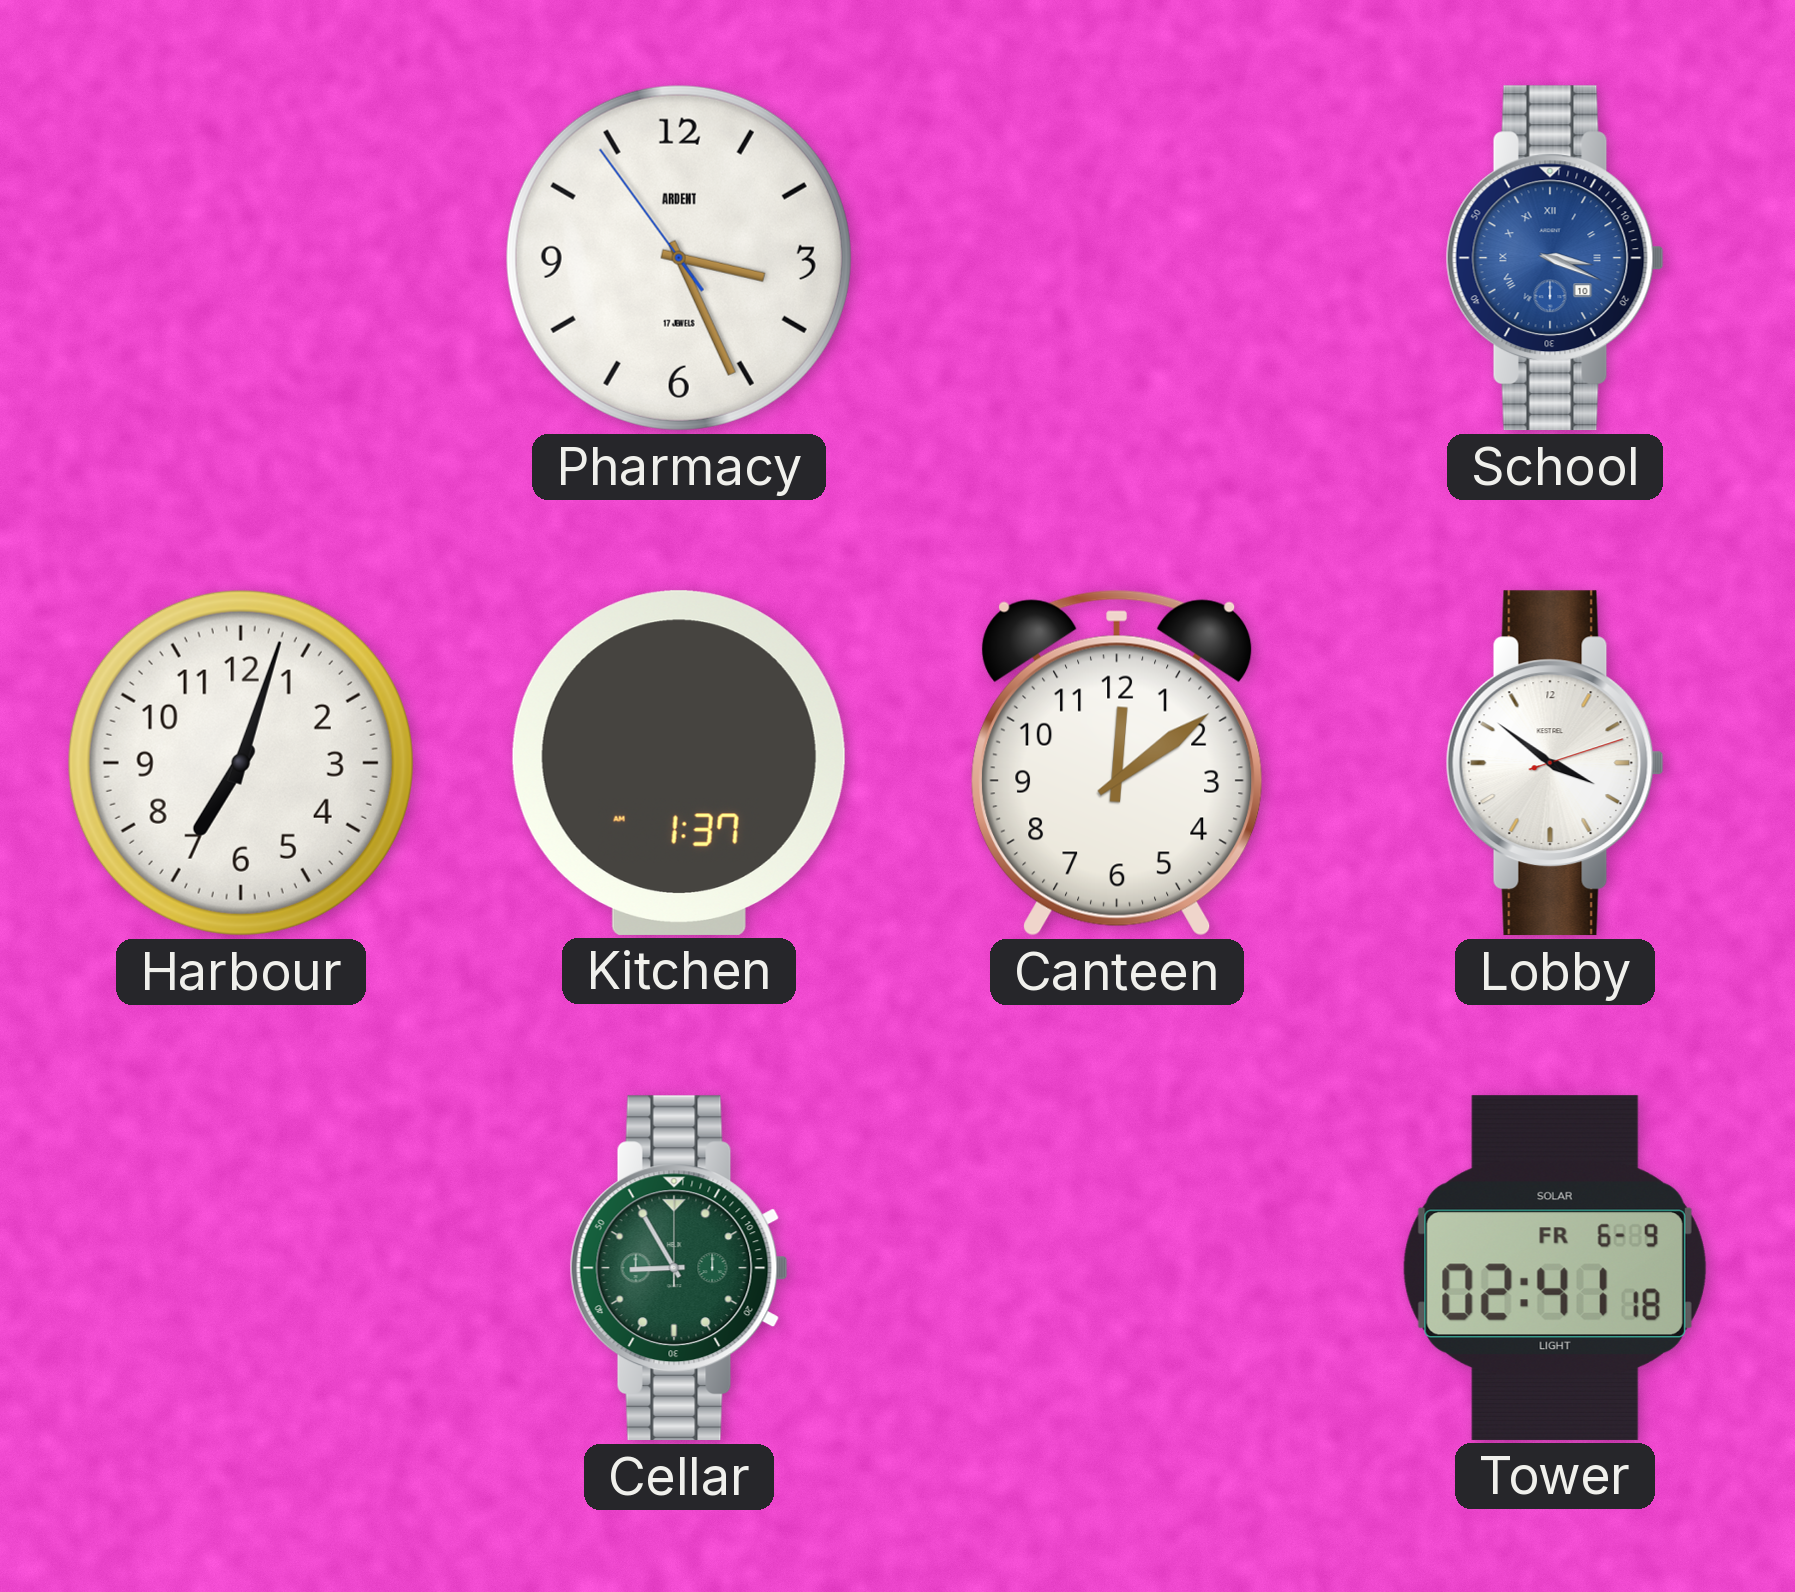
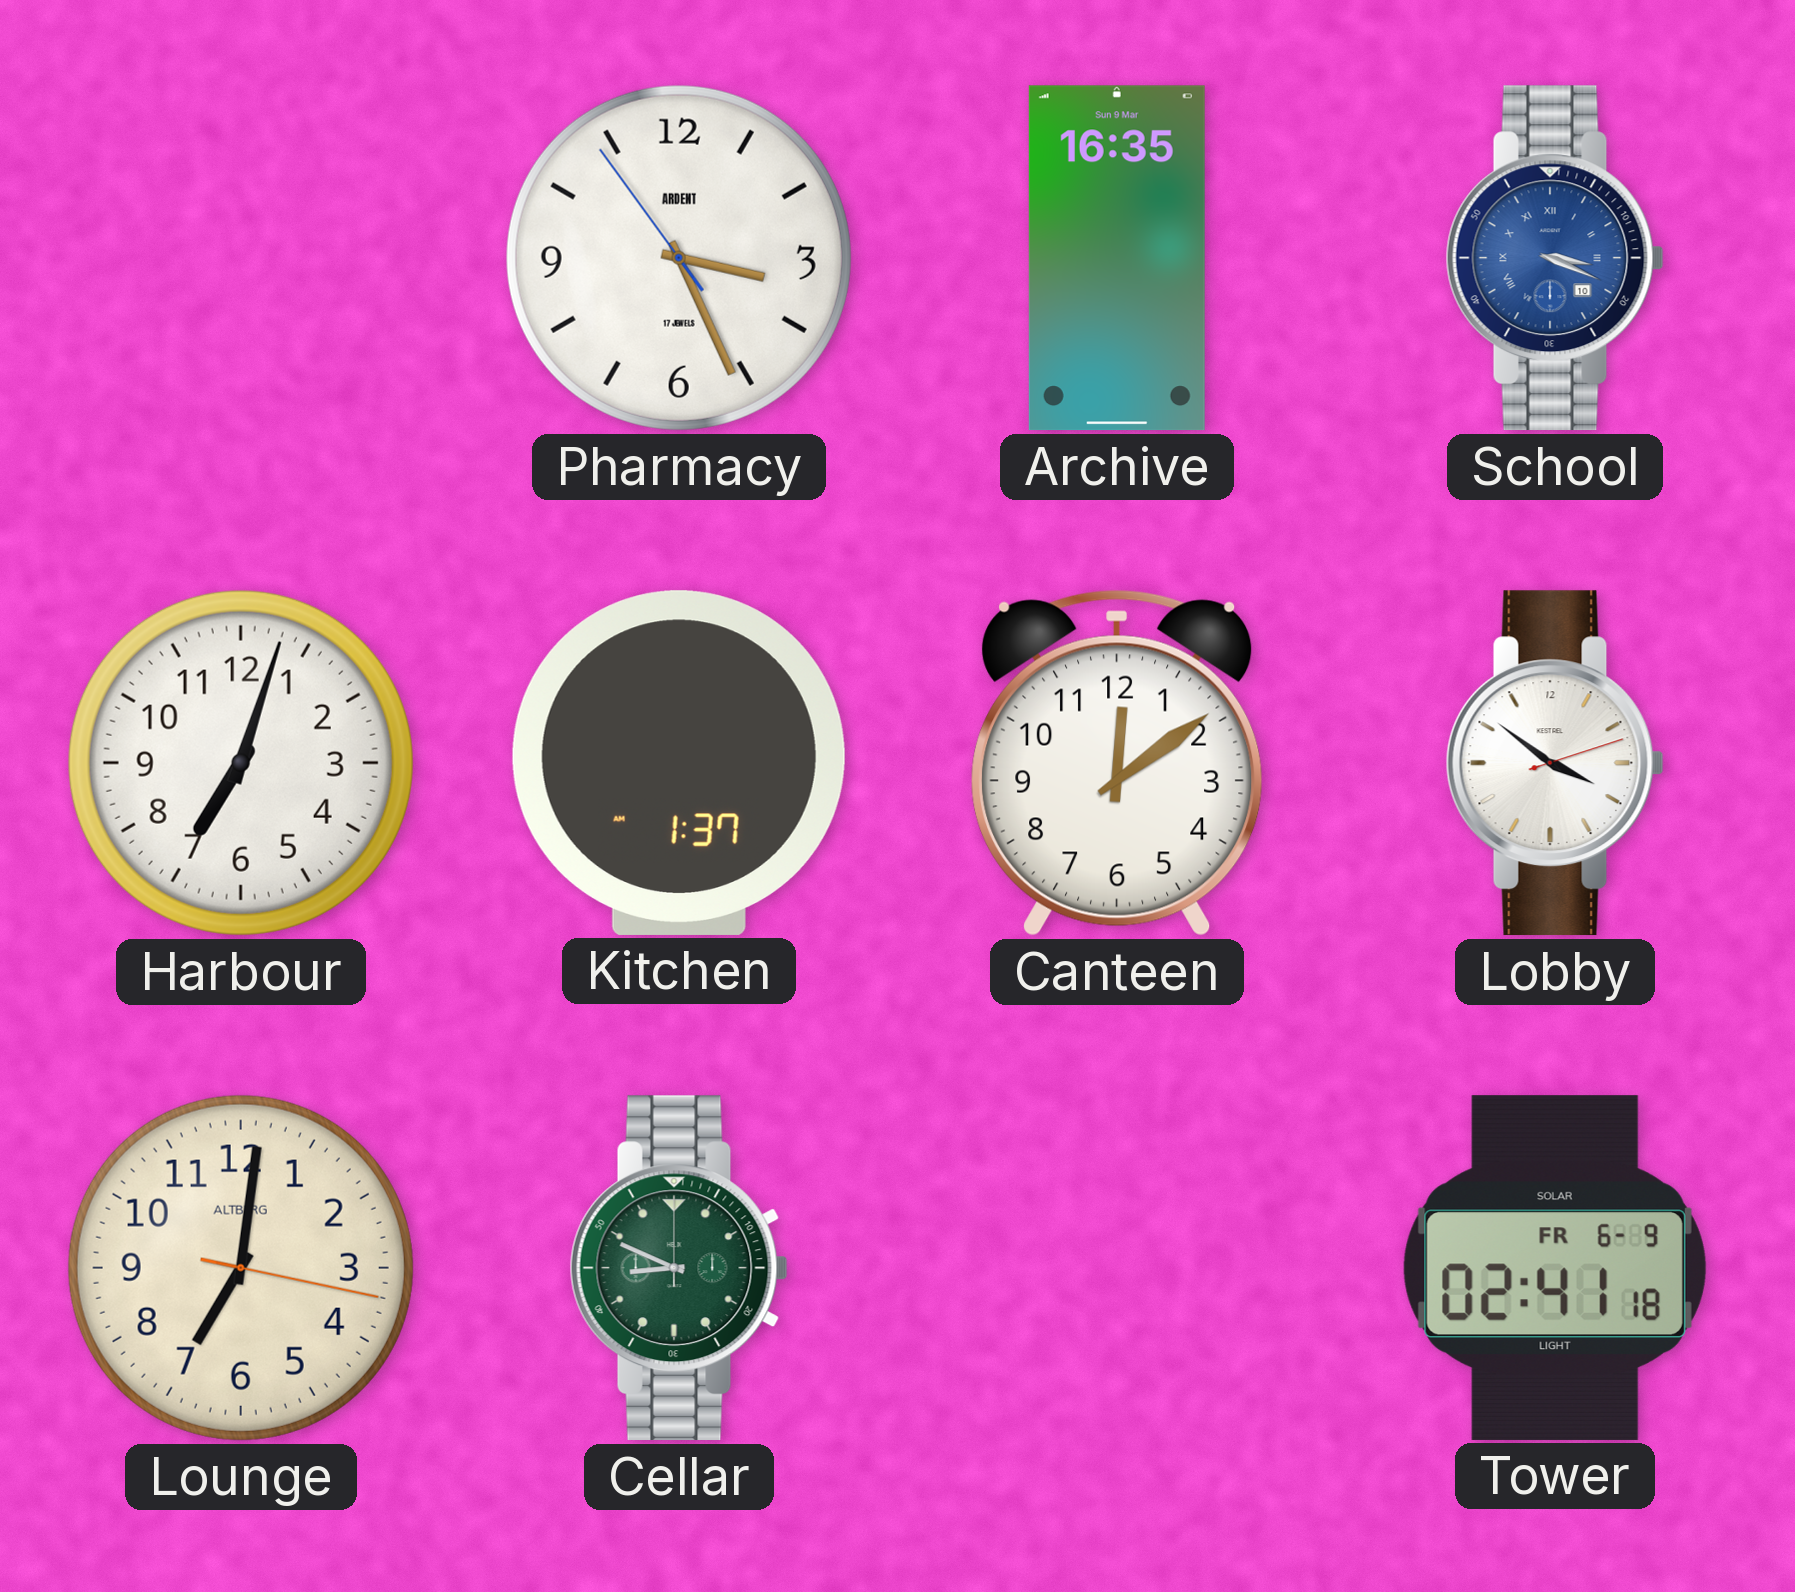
Archive: none -> 16:35 (1117, 258)
Lounge: none -> 7:01 (241, 1268)
Cellar: 8:55 -> 8:49 (679, 1268)
